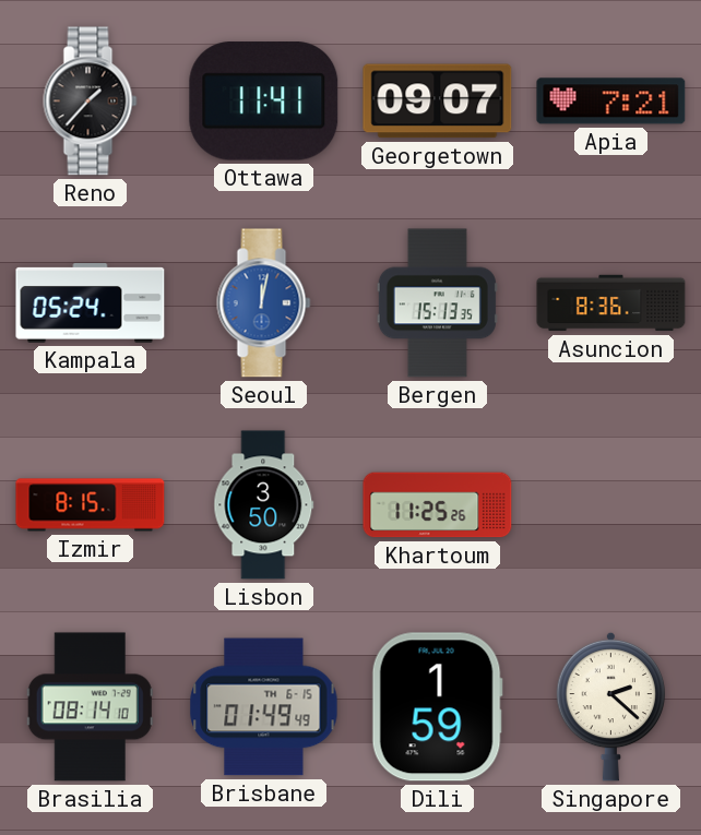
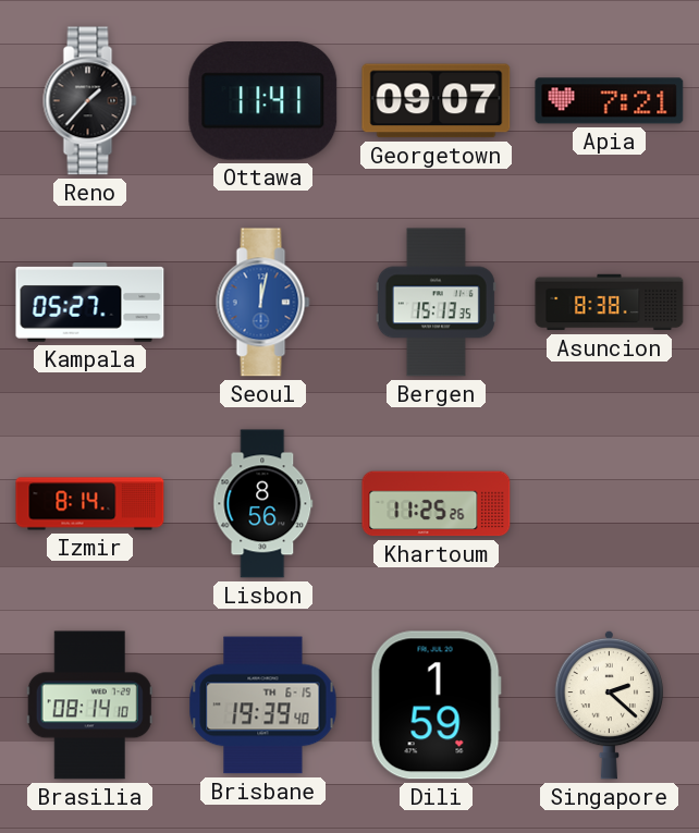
Kampala: 05:24 -> 05:27 (90, 303)
Asuncion: 8:36 -> 8:38 (610, 303)
Izmir: 8:15 -> 8:14 (90, 504)
Lisbon: 3:50 -> 8:56 (263, 504)
Brisbane: 01:49 -> 19:39 (263, 706)
